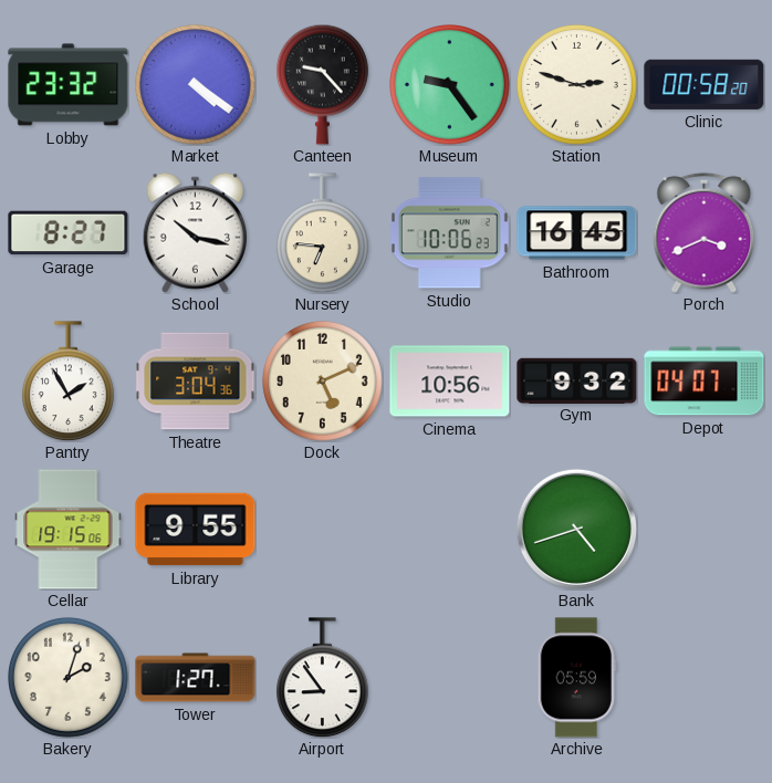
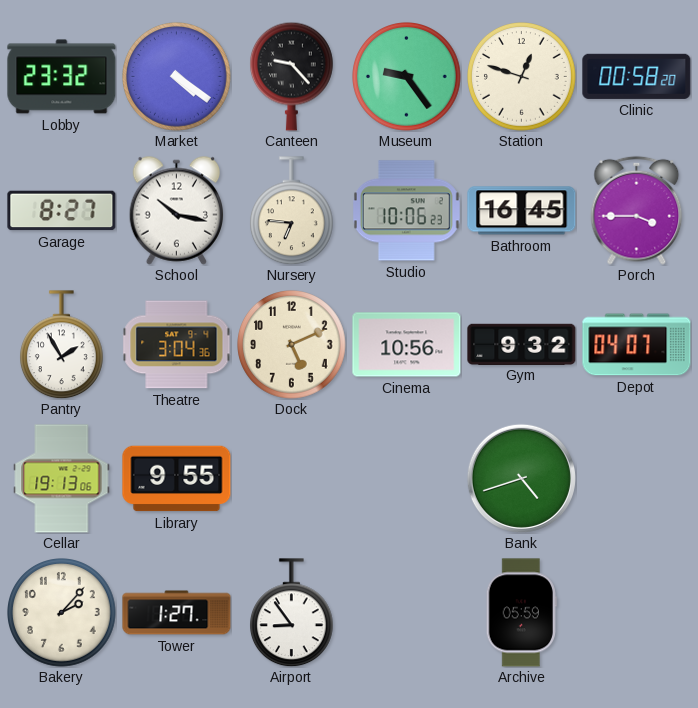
Station: 2:48 -> 12:48 (522, 77)
Porch: 3:41 -> 3:45 (637, 210)
Cellar: 19:15 -> 19:13 (62, 479)
Bakery: 2:03 -> 2:07 (62, 613)
